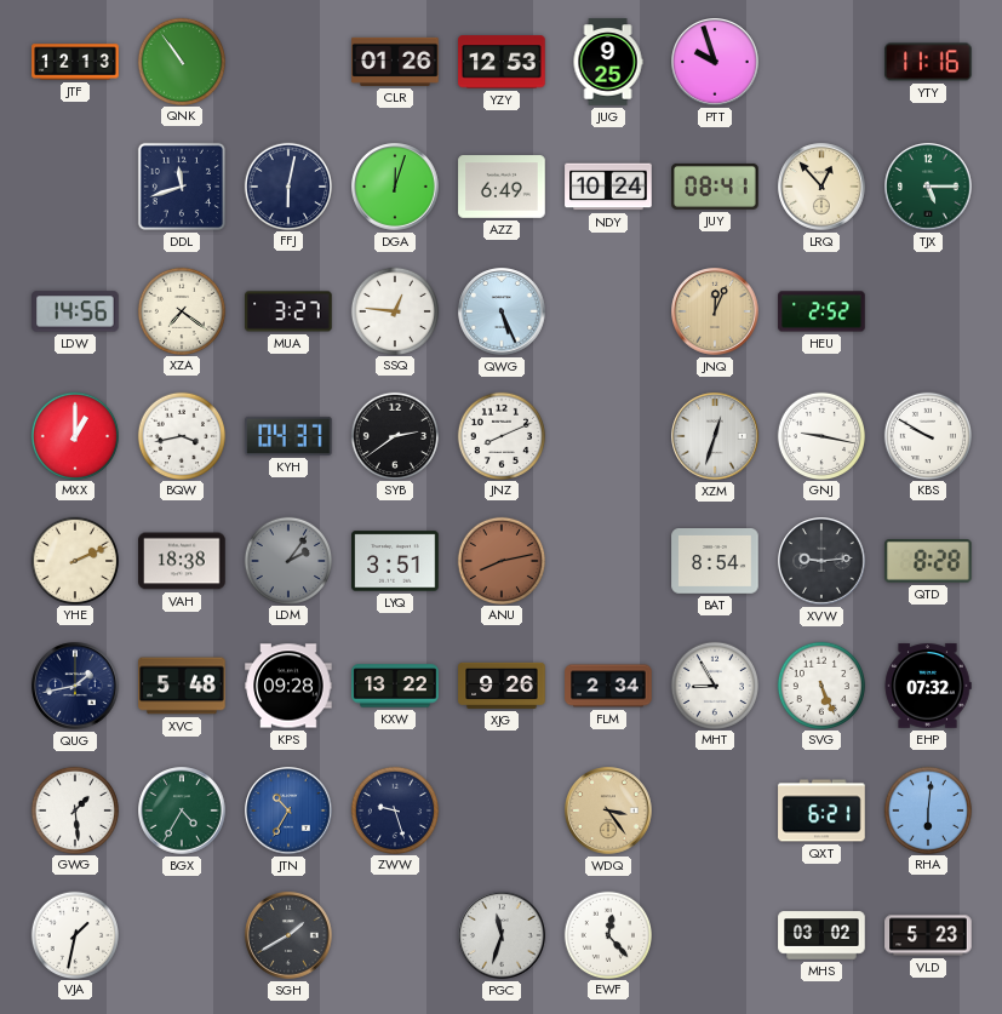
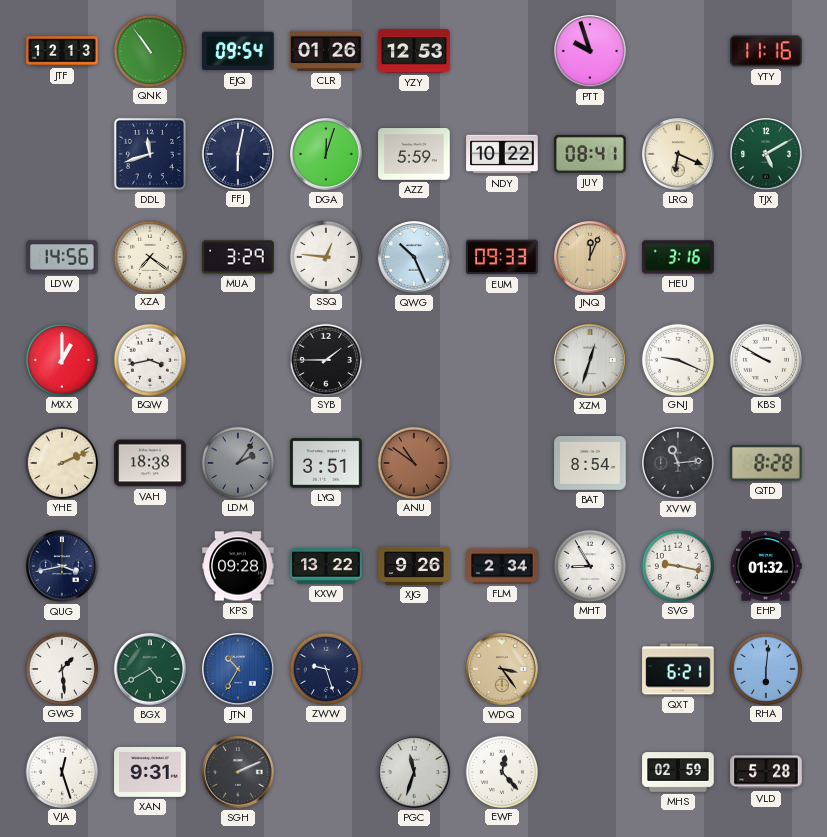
EJQ: none -> 09:54 (238, 51)
JUG: 9:25 -> none (608, 62)
AZZ: 6:49 -> 5:59 (414, 154)
NDY: 10:24 -> 10:22 (502, 154)
LRQ: 12:53 -> 6:19 (678, 154)
TJX: 5:15 -> 5:10 (766, 154)
MUA: 3:27 -> 3:29 (238, 257)
QWG: 5:26 -> 10:26 (414, 257)
EUM: none -> 09:33 (502, 257)
HEU: 2:52 -> 3:16 (678, 257)
KYH: 04:37 -> none (288, 436)
SYB: 2:39 -> 1:45 (325, 359)
JNZ: 8:11 -> none (500, 435)
GNJ: 9:17 -> 9:19 (677, 359)
ANU: 8:13 -> 10:51 (413, 462)
XVW: 9:14 -> 11:14 (678, 463)
QUG: 1:43 -> 3:43 (62, 566)
XVC: 5:48 -> none (182, 686)
SVG: 5:26 -> 9:17 (677, 565)
EHP: 07:32 -> 01:32 (766, 566)
BGX: 4:35 -> 4:40 (150, 669)
VJA: 1:32 -> 12:27 (61, 771)
XAN: none -> 9:31 (150, 772)
SGH: 1:40 -> 2:11 (238, 772)
MHS: 03:02 -> 02:59 (678, 772)
VLD: 5:23 -> 5:28 (766, 772)
